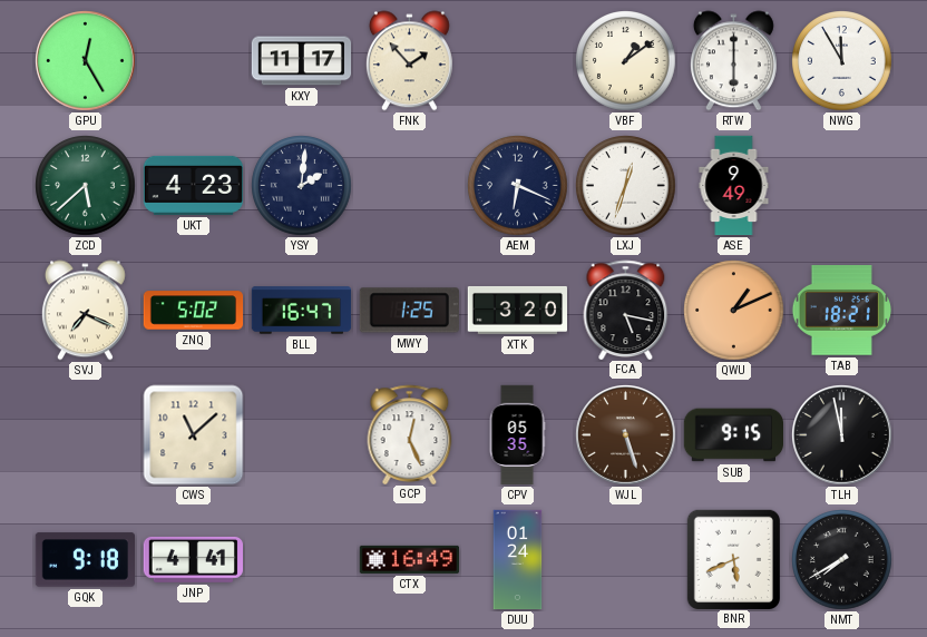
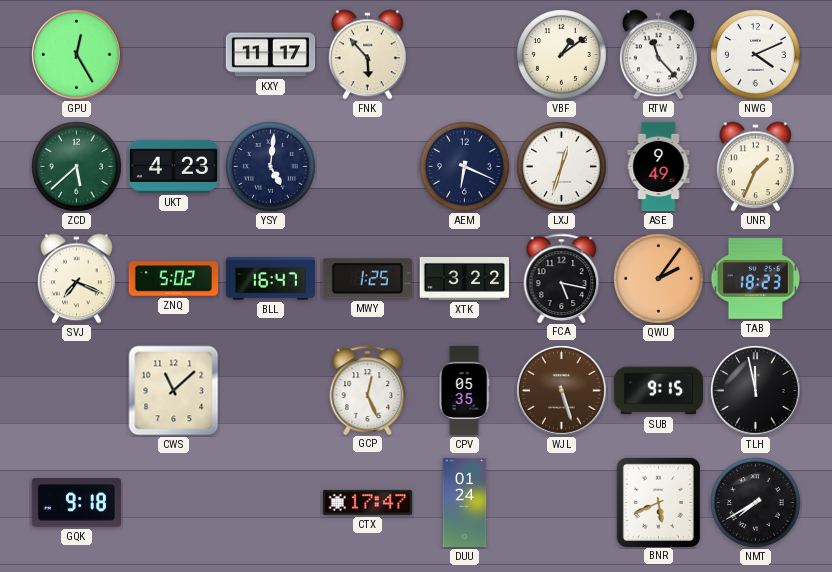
FNK: 1:53 -> 5:53 (367, 55)
RTW: 6:00 -> 11:23 (658, 55)
NWG: 11:55 -> 4:11 (756, 55)
YSY: 2:01 -> 5:01 (271, 167)
UNR: none -> 1:34 (755, 167)
XTK: 3:20 -> 3:22 (464, 278)
QWU: 1:11 -> 2:06 (659, 279)
TAB: 18:21 -> 18:23 (755, 279)
JNP: 4:41 -> none (193, 559)
CTX: 16:49 -> 17:47 (367, 502)
